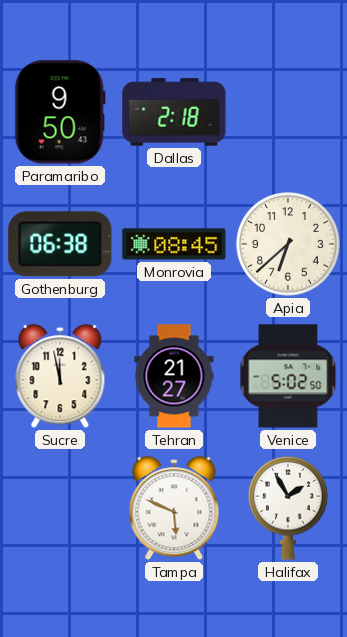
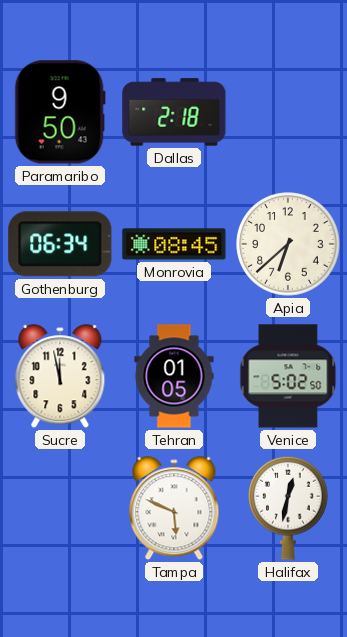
Gothenburg: 06:38 -> 06:34 (60, 244)
Tehran: 21:27 -> 01:05 (174, 376)
Halifax: 1:55 -> 12:32 (288, 508)
